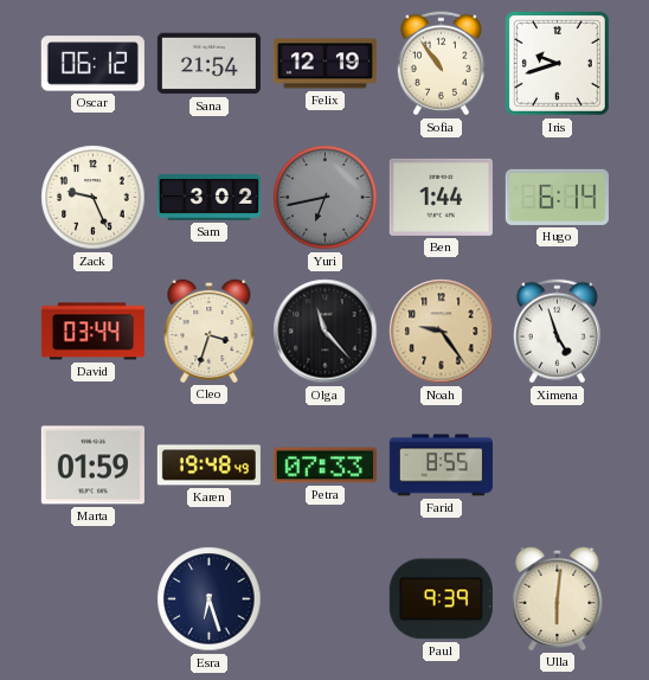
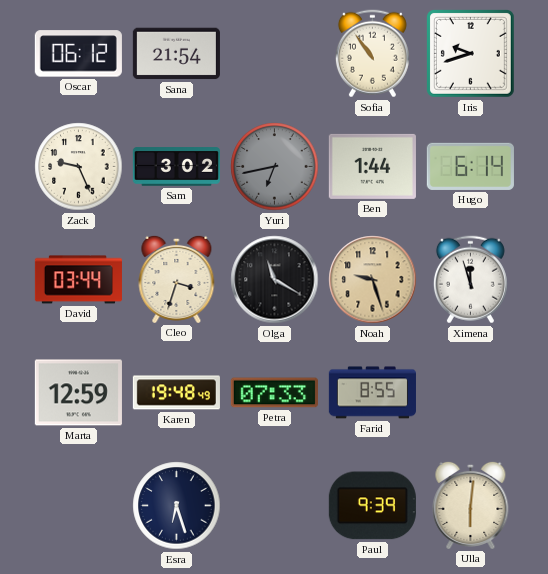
Felix: 12:19 -> none (324, 64)
Olga: 11:23 -> 11:20 (275, 280)
Noah: 9:24 -> 9:27 (373, 280)
Ximena: 4:57 -> 11:57 (470, 280)
Marta: 01:59 -> 12:59 (78, 393)
